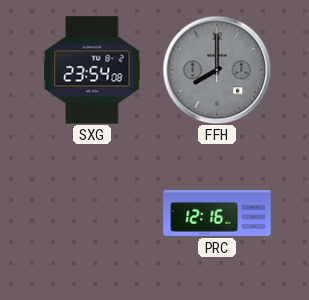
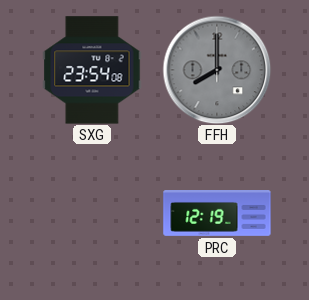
PRC: 12:16 -> 12:19 (217, 214)
